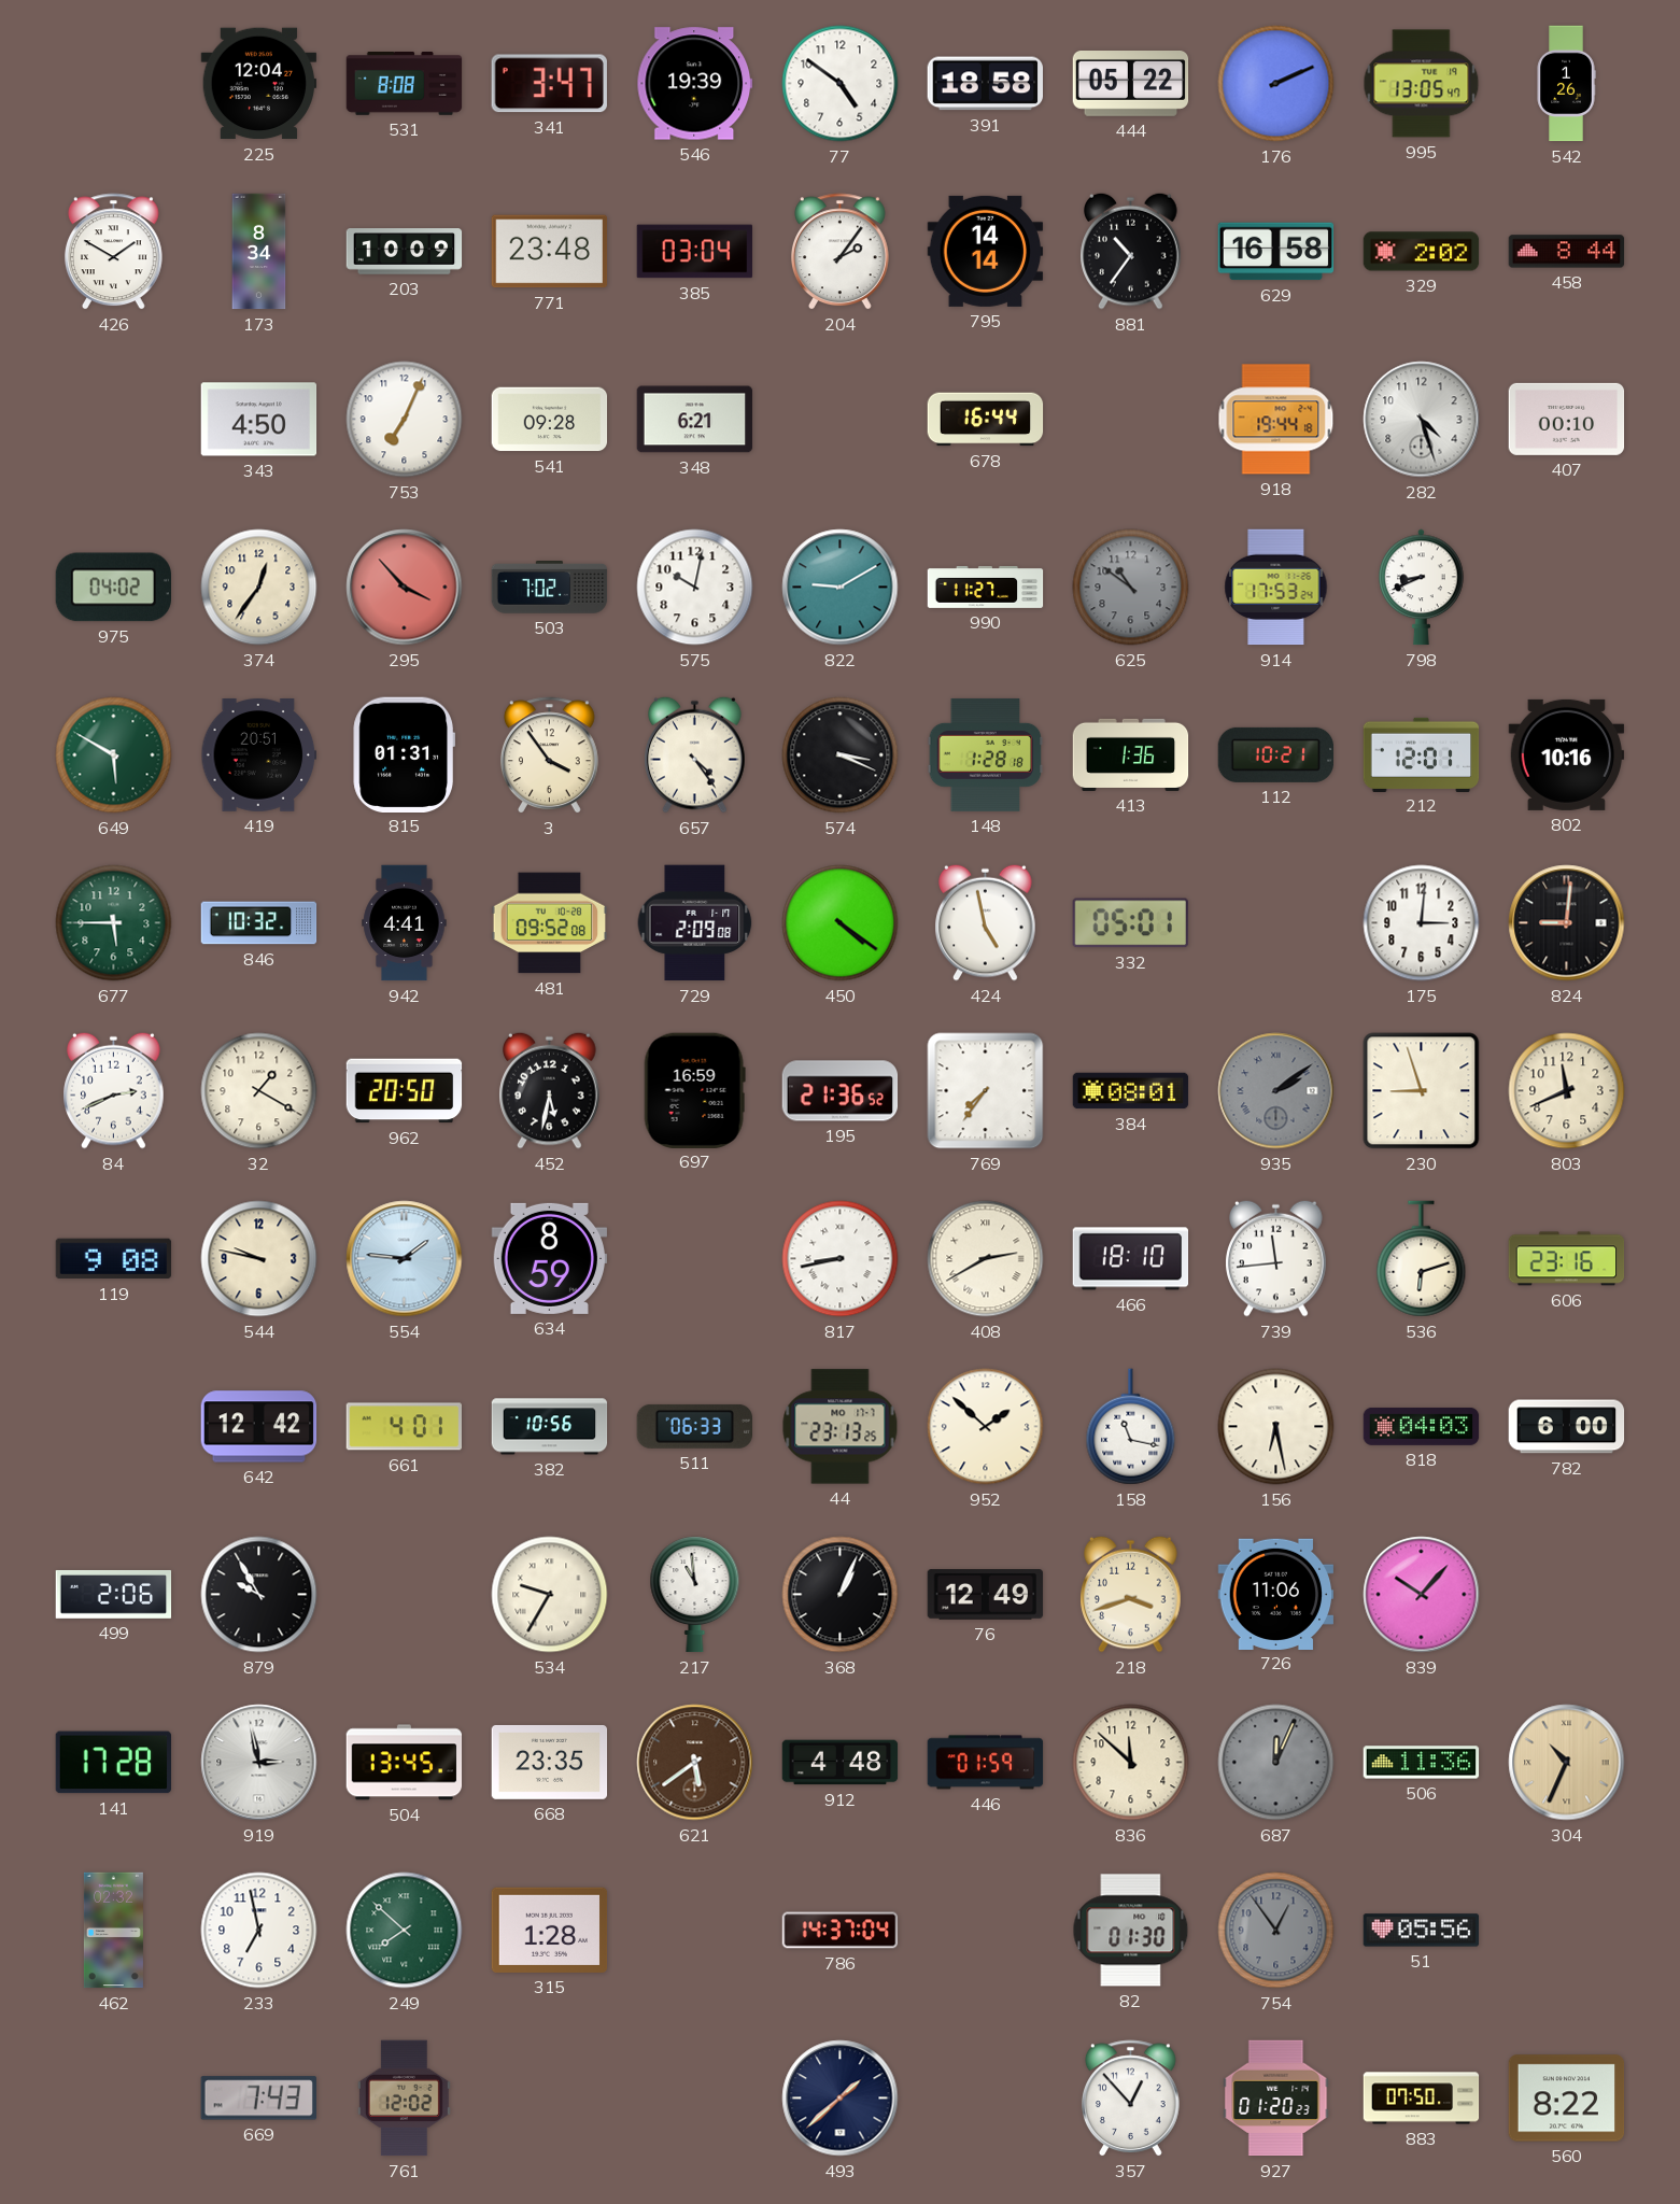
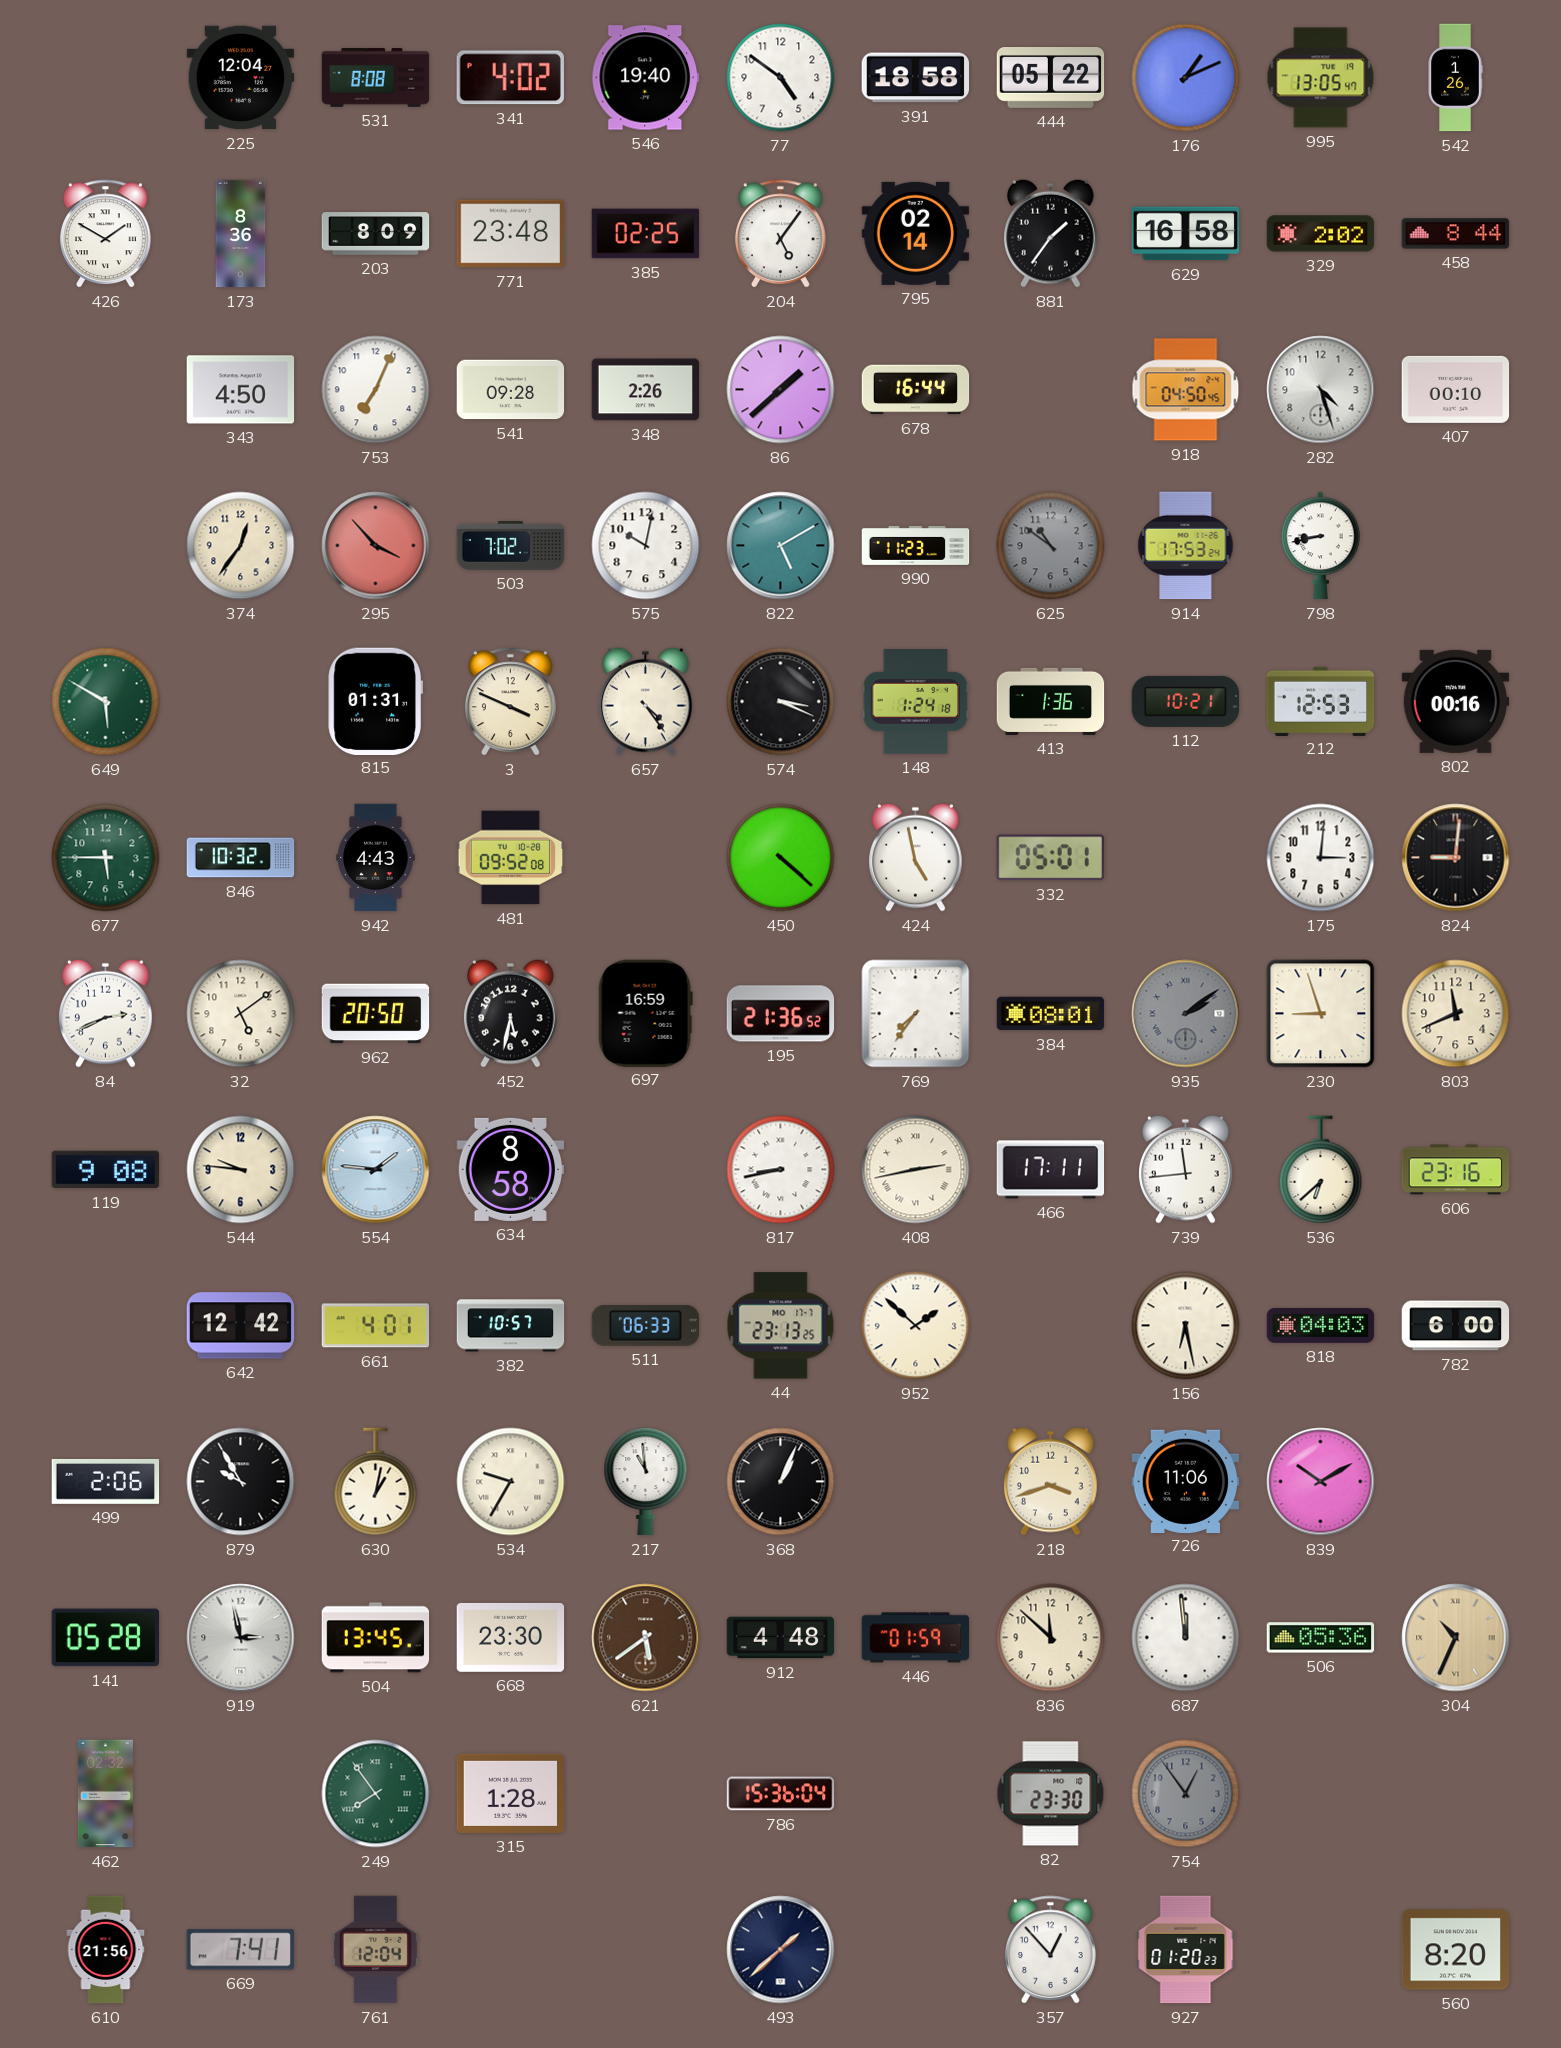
341: 3:47 -> 4:02 (510, 78)
546: 19:39 -> 19:40 (646, 78)
176: 2:11 -> 1:11 (1186, 78)
173: 8:34 -> 8:36 (241, 234)
203: 10:09 -> 8:09 (376, 234)
385: 03:04 -> 02:25 (646, 234)
204: 2:06 -> 5:06 (780, 234)
795: 14:14 -> 02:14 (916, 233)
881: 10:36 -> 1:36 (1051, 233)
348: 6:21 -> 2:26 (646, 390)
86: none -> 1:38 (781, 390)
918: 19:44 -> 04:50 (1186, 390)
975: 04:02 -> none (113, 588)
822: 9:10 -> 5:10 (781, 546)
990: 11:27 -> 11:23 (916, 546)
798: 8:41 -> 8:43 (1321, 546)
419: 20:51 -> none (259, 755)
3: 3:54 -> 3:49 (510, 702)
148: 1:28 -> 1:24 (916, 701)
212: 12:01 -> 12:53 (1321, 701)
802: 10:16 -> 00:16 (1456, 701)
942: 4:41 -> 4:43 (376, 858)
729: 2:09 -> none (695, 923)
450: 4:21 -> 4:22 (781, 858)
32: 1:20 -> 5:09 (241, 1014)
544: 9:47 -> 9:46 (241, 1170)
634: 8:59 -> 8:58 (511, 1169)
408: 2:40 -> 2:43 (916, 1170)
466: 18:10 -> 17:11 (1051, 1170)
536: 6:12 -> 6:38 (1321, 1170)
382: 10:56 -> 10:57 (511, 1326)
158: 11:17 -> none (1131, 1427)
630: none -> 1:02 (376, 1482)
76: 12:49 -> none (986, 1595)
839: 10:07 -> 10:10 (1321, 1482)
141: 17:28 -> 05:28 (106, 1638)
668: 23:35 -> 23:30 (511, 1638)
687: 12:04 -> 11:59 (1186, 1638)
687 dial: grey -> white (1186, 1638)
506: 11:36 -> 05:36 (1321, 1638)
233: 6:58 -> none (259, 1931)
249: 7:52 -> 7:54 (376, 1794)
786: 14:37 -> 15:36 (781, 1794)
82: 01:30 -> 23:30 (1051, 1794)
51: 05:56 -> none (1422, 1931)
610: none -> 21:56 (106, 1950)
669: 7:43 -> 7:41 (240, 1950)
761: 12:02 -> 12:04 (375, 1950)
883: 07:50 -> none (1422, 2099)
560: 8:22 -> 8:20 (1456, 1950)
